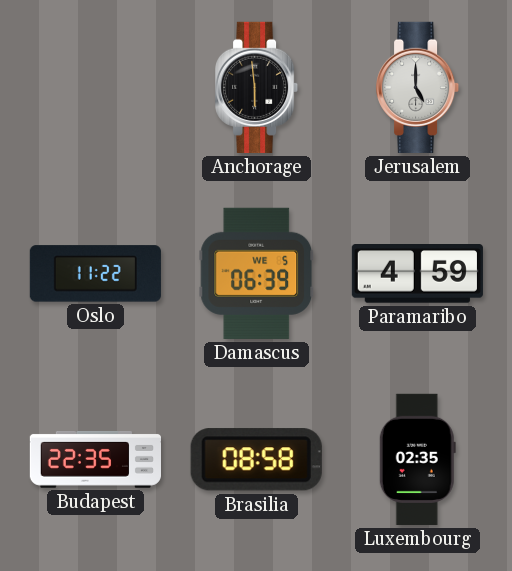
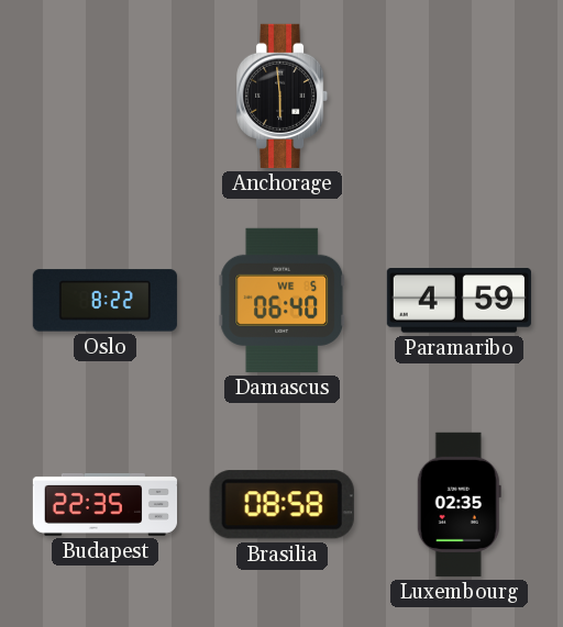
Jerusalem: 5:00 -> none (418, 87)
Oslo: 11:22 -> 8:22 (104, 301)
Damascus: 06:39 -> 06:40 (283, 300)
